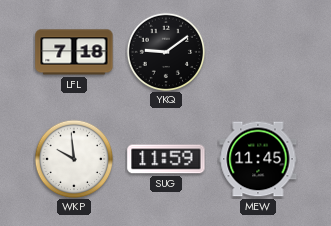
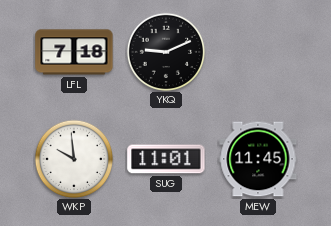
YKQ: 9:09 -> 9:11 (166, 52)
SUG: 11:59 -> 11:01 (166, 159)
